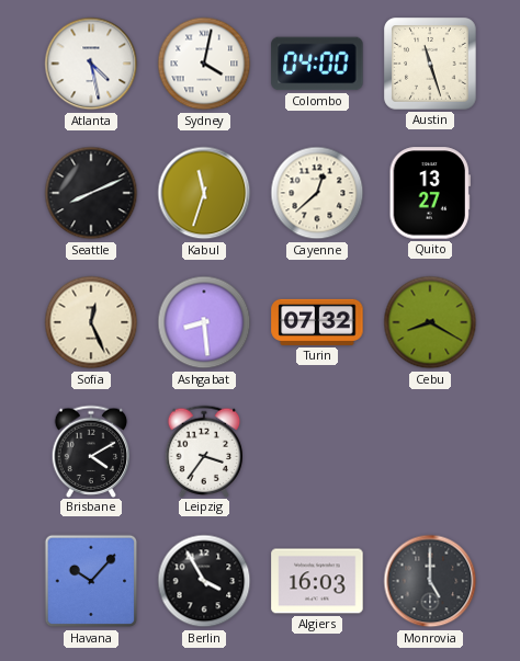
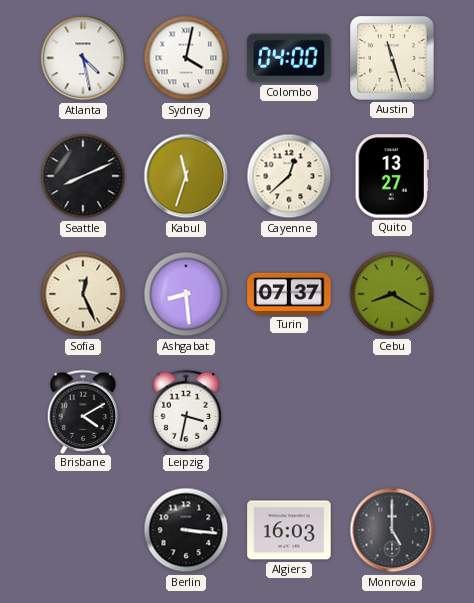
Turin: 07:32 -> 07:37 (289, 294)
Leipzig: 3:36 -> 3:32 (186, 411)
Havana: 10:07 -> none (91, 581)
Berlin: 3:55 -> 3:16 (186, 530)
